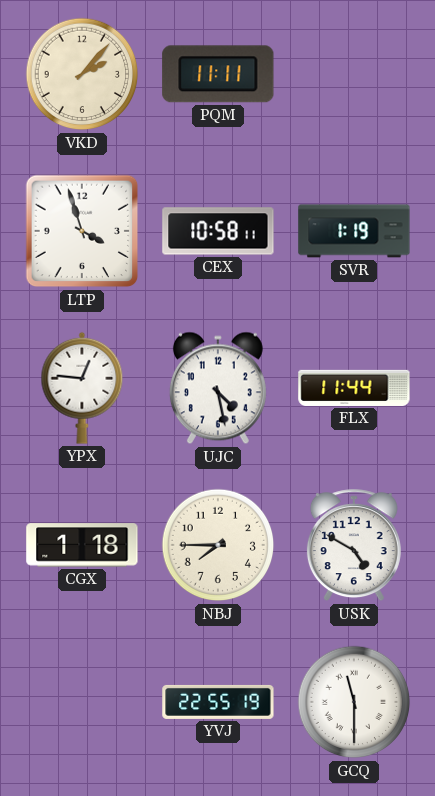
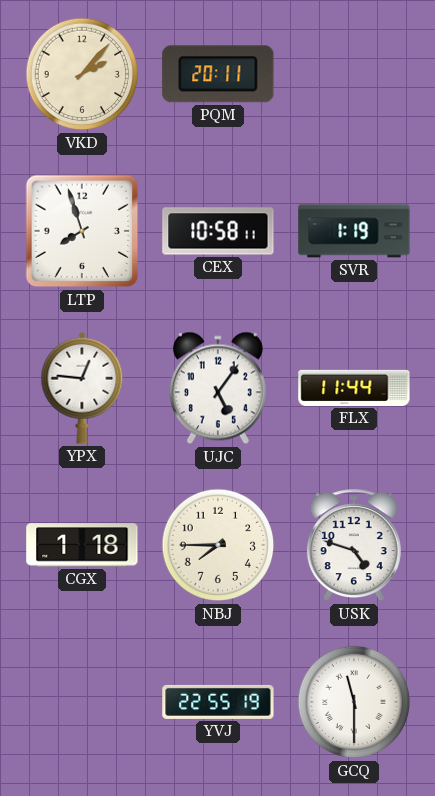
PQM: 11:11 -> 20:11 (218, 74)
LTP: 3:57 -> 7:57 (82, 231)
UJC: 4:28 -> 5:06 (218, 388)
USK: 4:50 -> 4:48 (354, 546)
